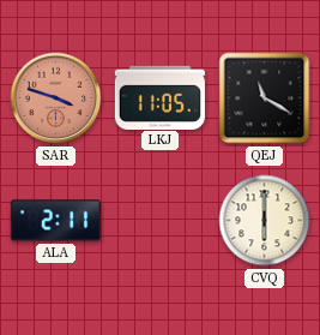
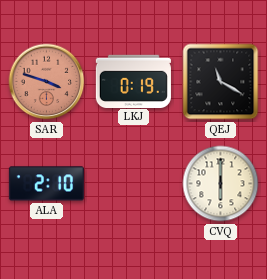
LKJ: 11:05 -> 0:19 (133, 81)
ALA: 2:11 -> 2:10 (46, 184)
